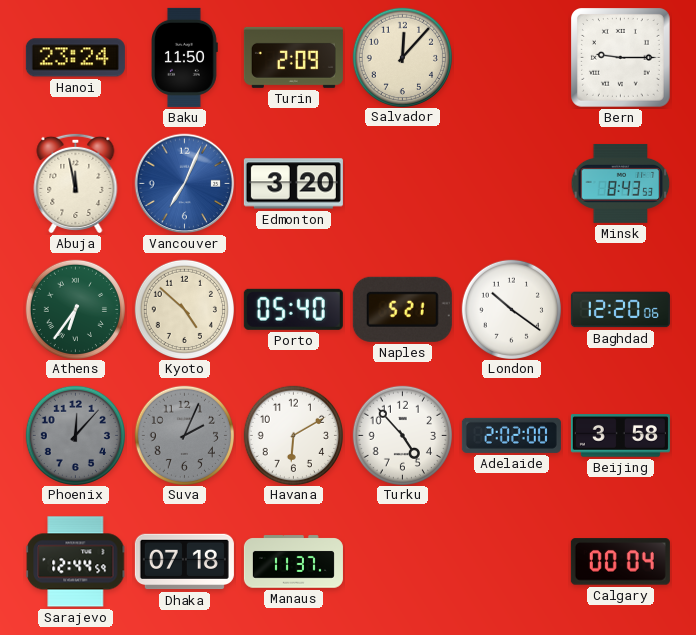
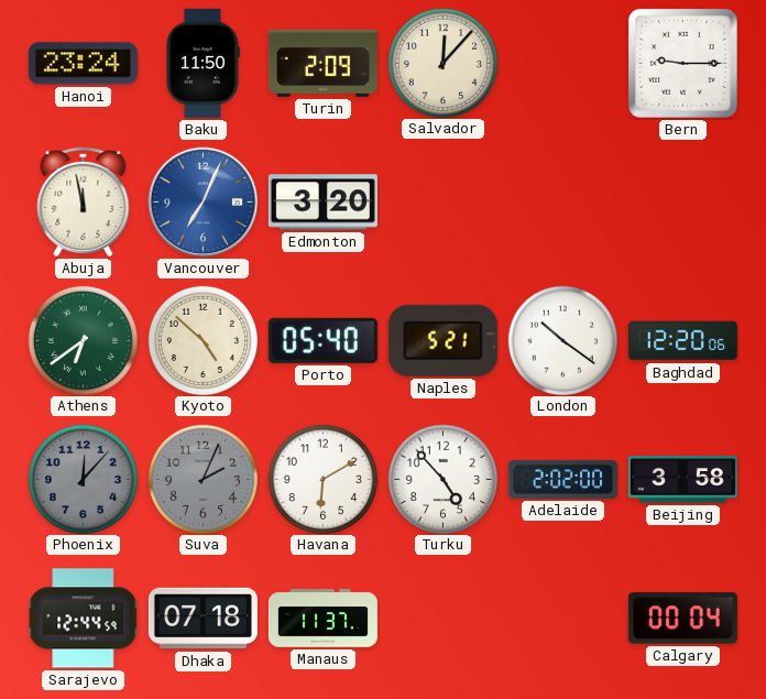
Minsk: 8:43 -> none (621, 183)
Athens: 6:36 -> 6:39 (83, 340)
